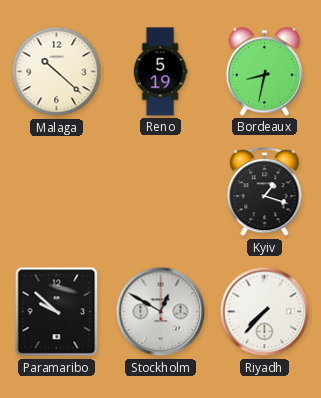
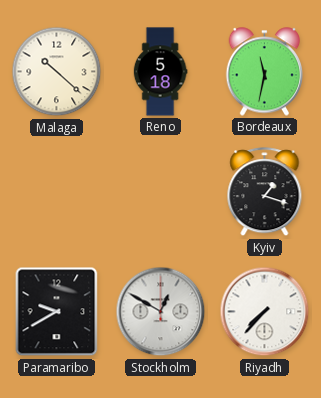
Reno: 5:19 -> 5:18 (160, 72)
Bordeaux: 8:32 -> 11:32 (265, 72)
Paramaribo: 9:52 -> 9:40 (57, 312)
